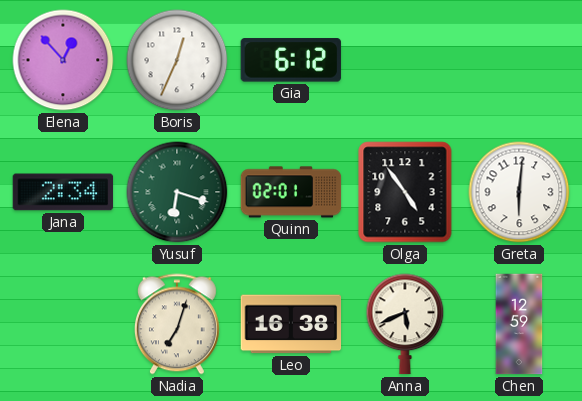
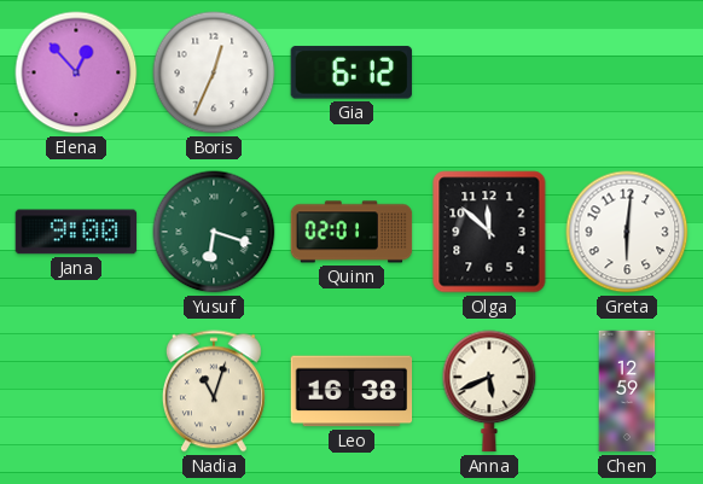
Jana: 2:34 -> 9:00 (76, 232)
Olga: 4:54 -> 11:52 (489, 232)
Nadia: 7:03 -> 11:03 (214, 391)
